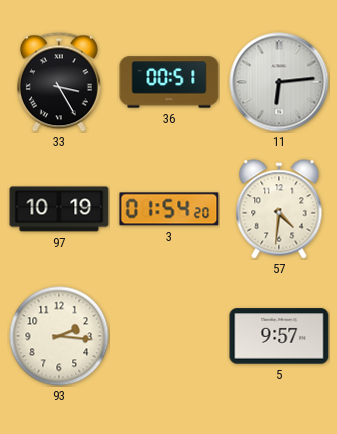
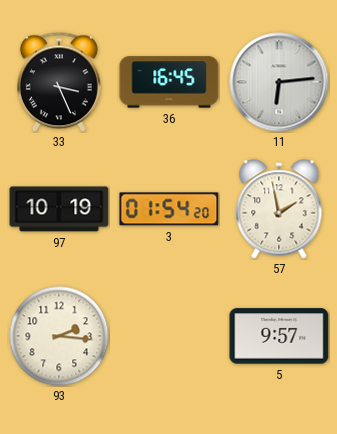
33: 3:25 -> 3:26 (59, 82)
36: 00:51 -> 16:45 (169, 82)
57: 4:31 -> 1:58 (279, 209)
